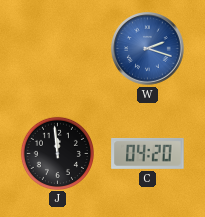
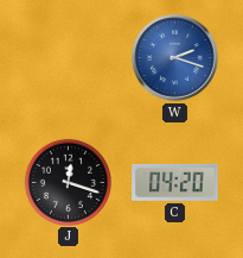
J: 11:59 -> 12:18 (68, 182)
